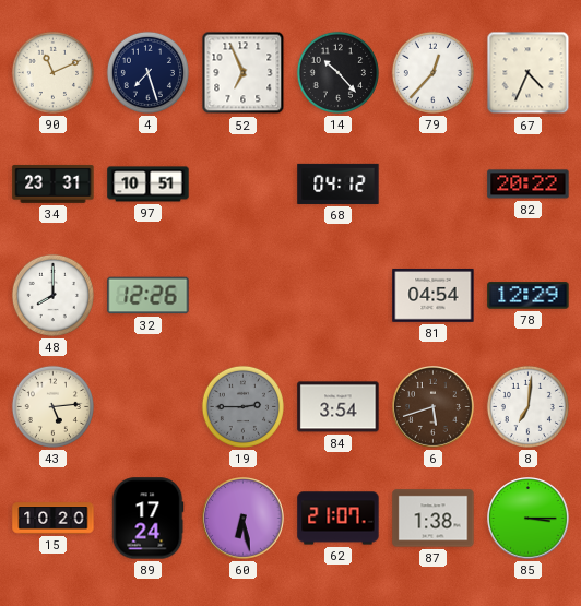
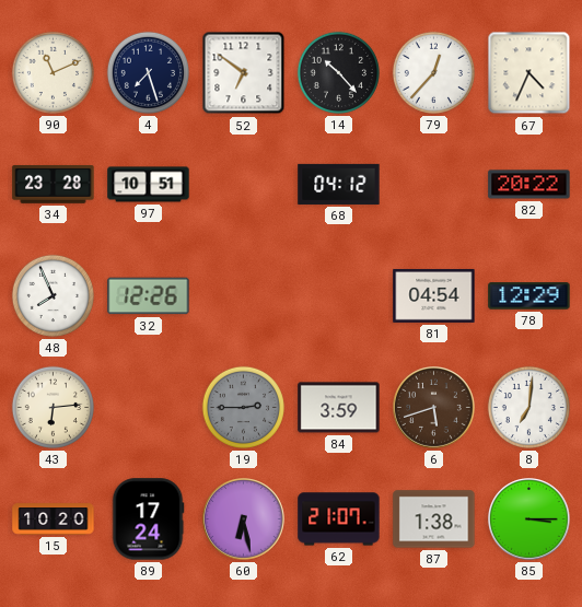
52: 6:56 -> 6:51 (244, 73)
34: 23:31 -> 23:28 (54, 184)
48: 8:00 -> 7:56 (53, 295)
43: 5:14 -> 6:14 (53, 407)
84: 3:54 -> 3:59 (339, 408)
